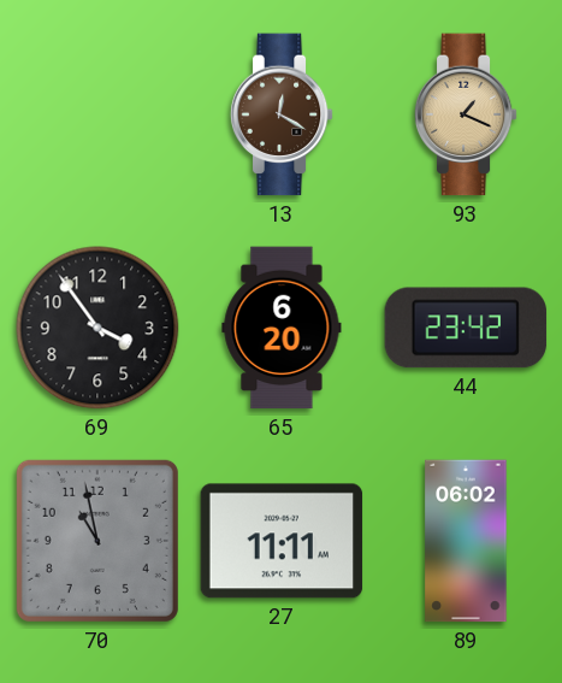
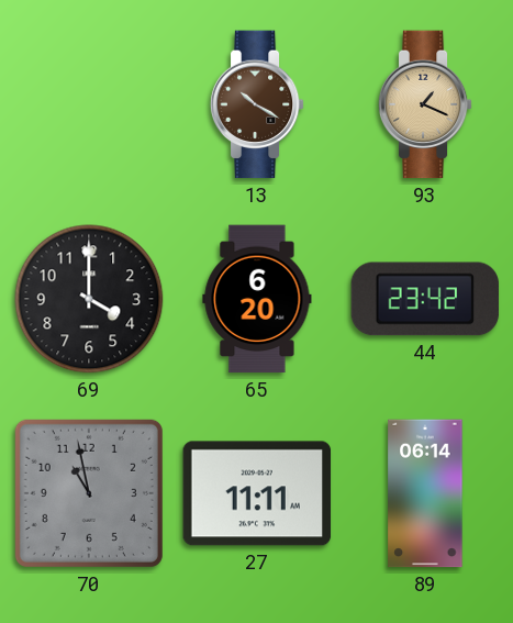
13: 12:20 -> 10:20 (257, 104)
69: 3:54 -> 4:00 (89, 299)
89: 06:02 -> 06:14 (425, 493)
